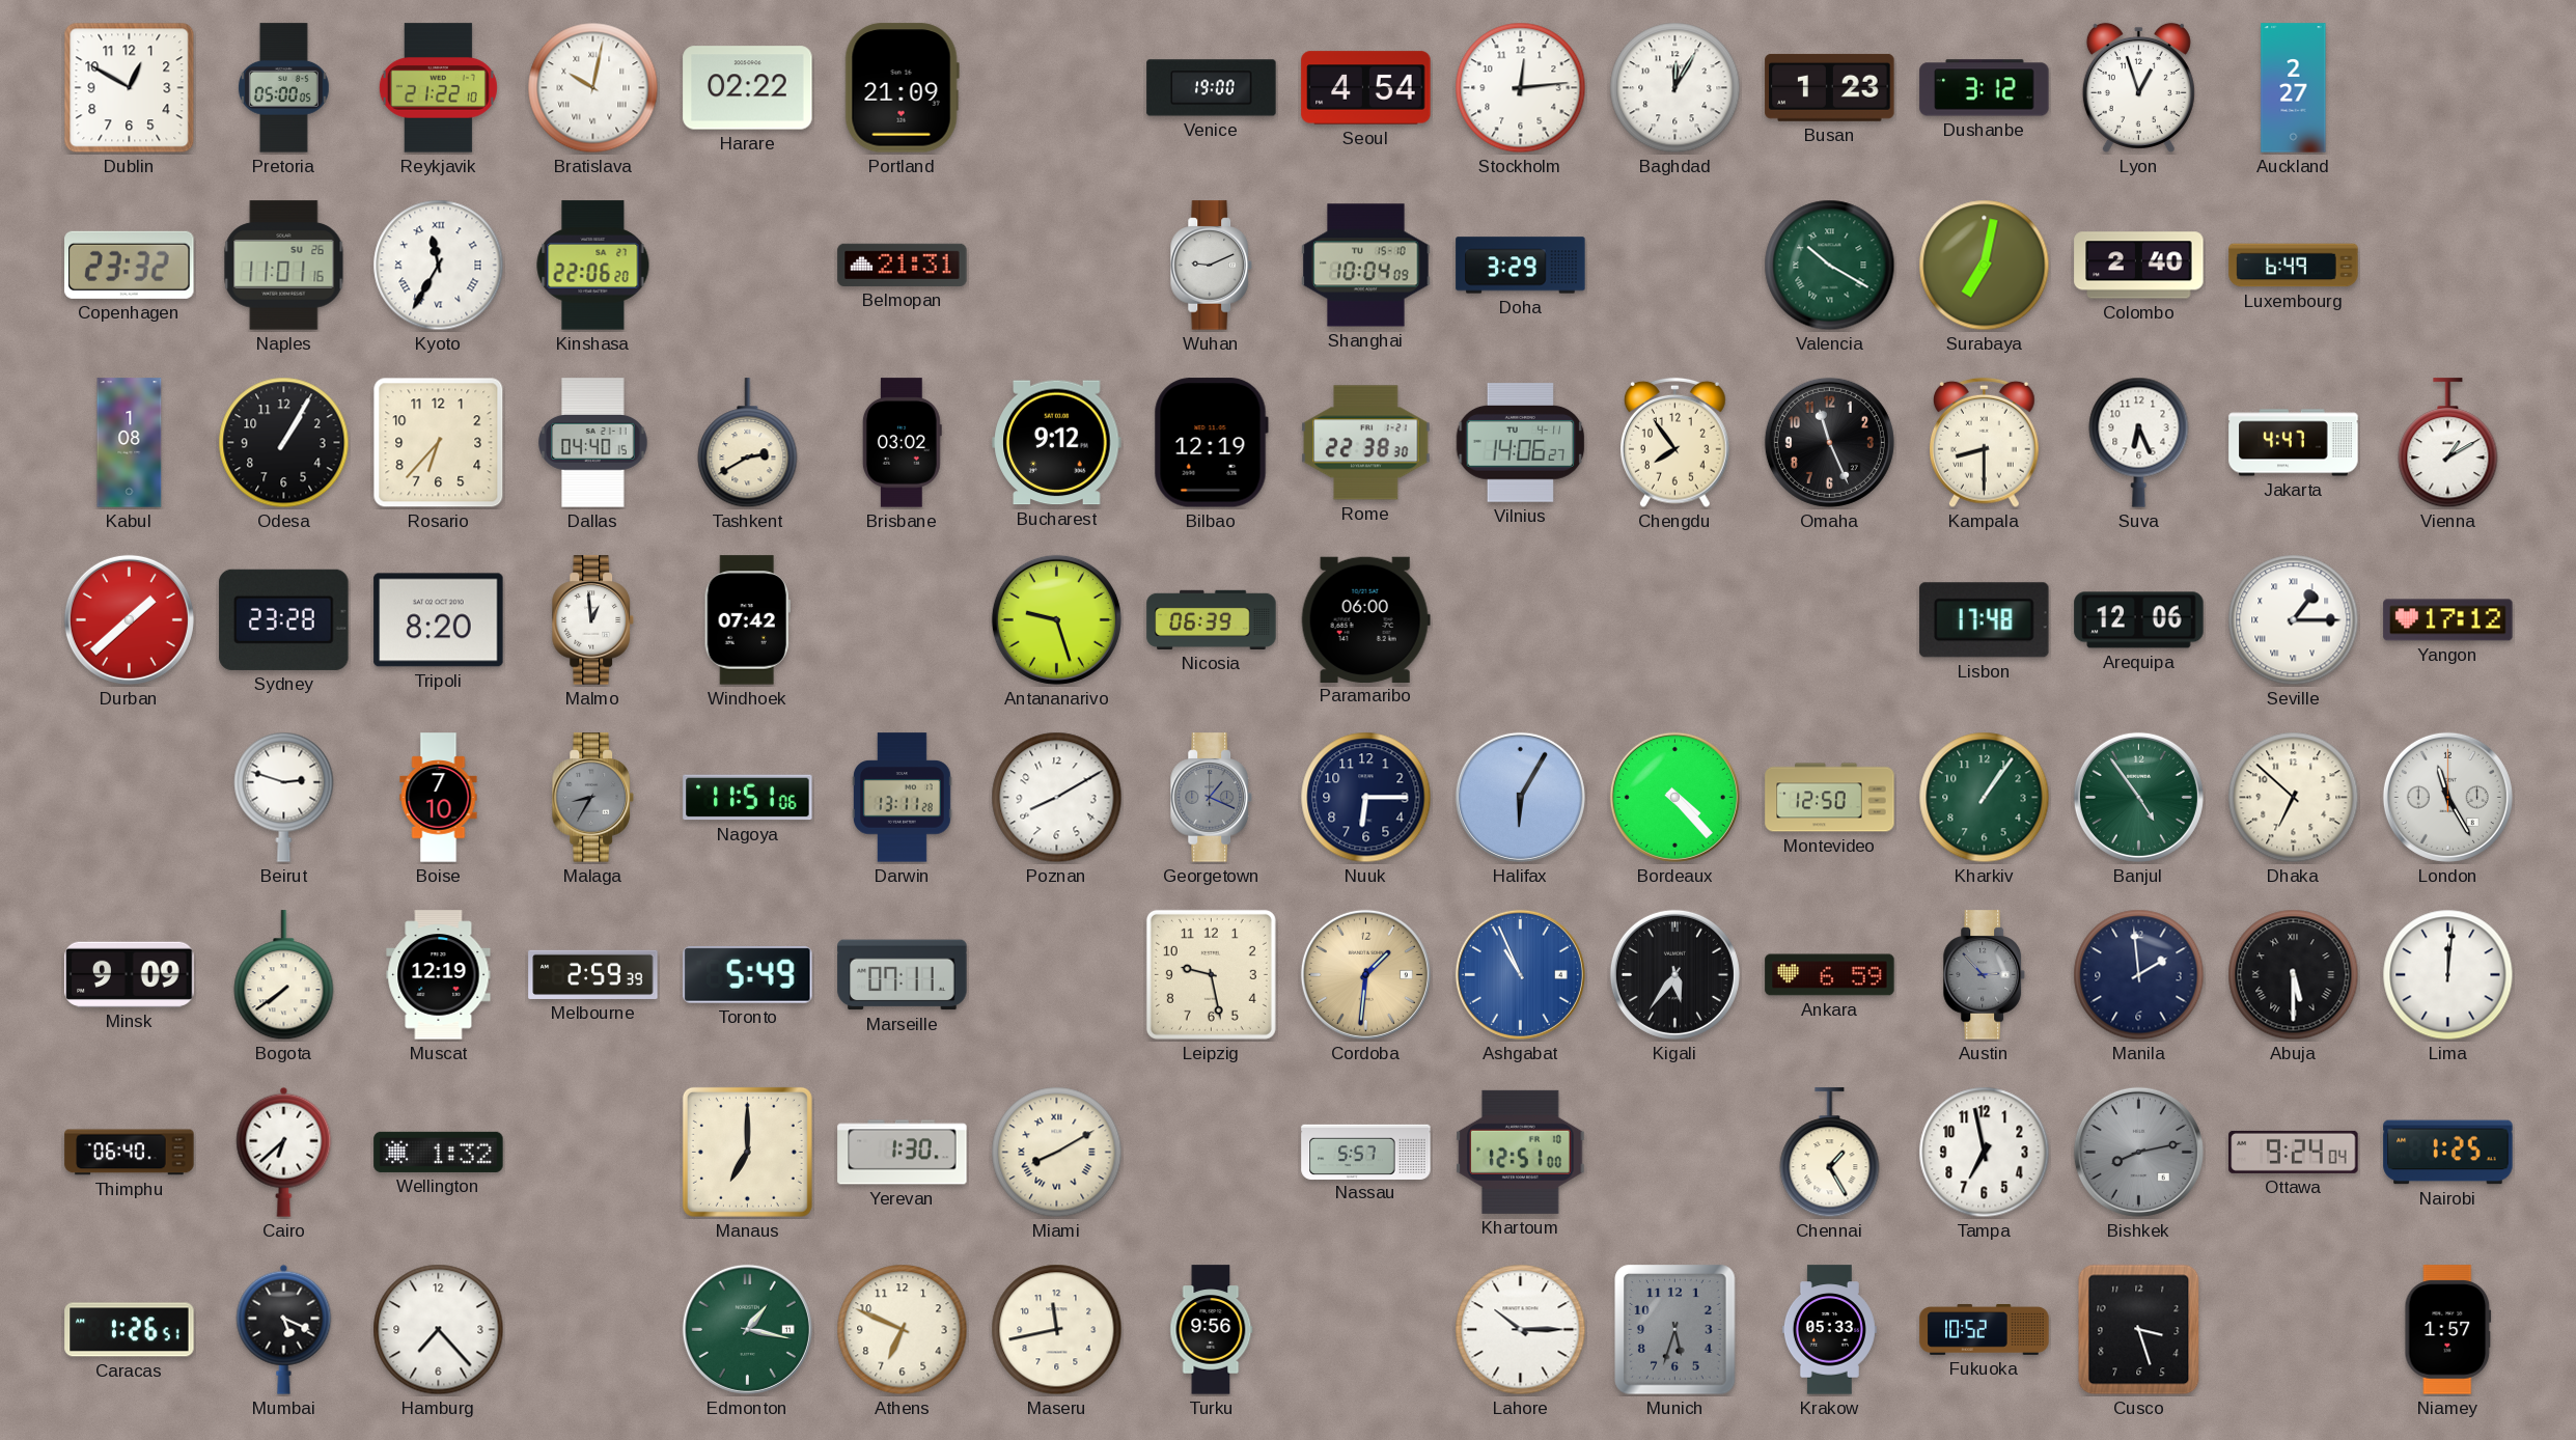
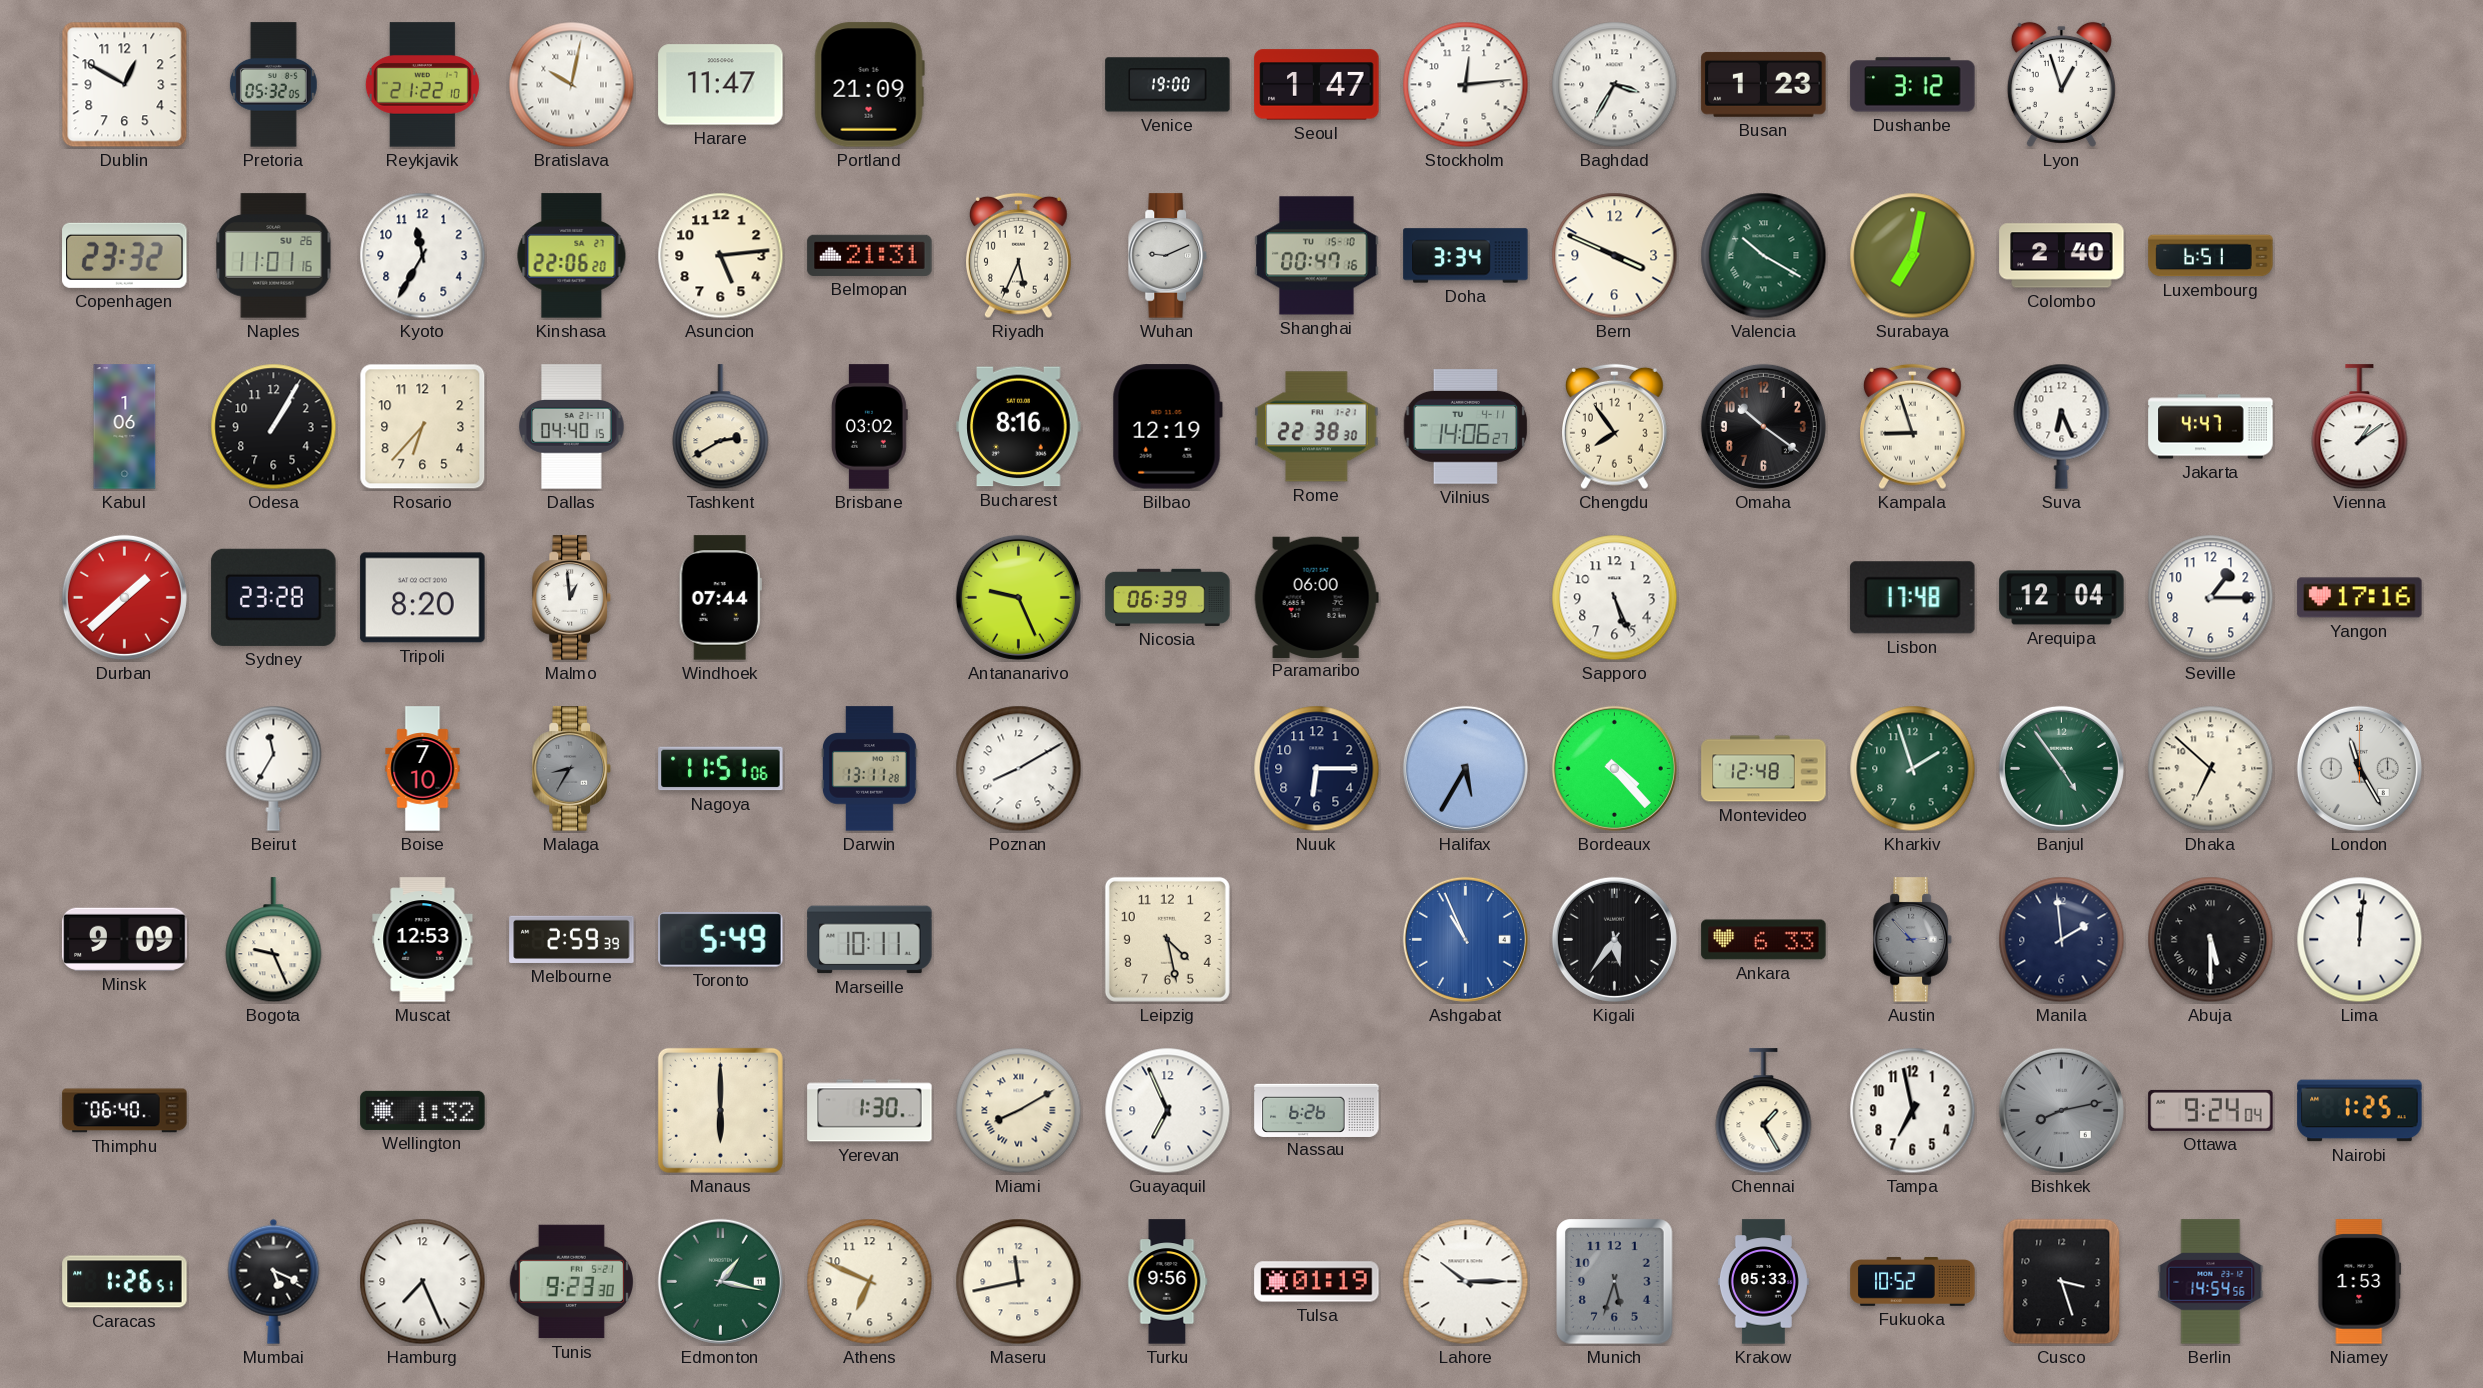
Pretoria: 05:00 -> 05:32 (273, 85)
Harare: 02:22 -> 11:47 (721, 85)
Seoul: 4:54 -> 1:47 (1317, 85)
Baghdad: 12:05 -> 3:35 (1615, 85)
Auckland: 2:27 -> none (2294, 88)
Kyoto numerals: Roman -> Arabic (423, 256)
Asuncion: none -> 5:14 (721, 256)
Riyadh: none -> 5:34 (1019, 256)
Shanghai: 10:04 -> 00:47 (1317, 256)
Doha: 3:29 -> 3:34 (1466, 256)
Bern: none -> 3:49 (1615, 256)
Luxembourg: 6:49 -> 6:51 (2211, 256)
Kabul: 1:08 -> 1:06 (125, 427)
Bucharest: 9:12 -> 8:16 (1019, 427)
Omaha: 11:26 -> 10:21 (1763, 426)
Kampala: 8:30 -> 8:57 (1913, 427)
Vienna: 1:10 -> 1:09 (2360, 427)
Windhoek: 07:42 -> 07:44 (720, 598)
Antananarivo: 9:27 -> 9:26 (1018, 597)
Sapporo: none -> 5:26 (1615, 598)
Arequipa: 12:06 -> 12:04 (2062, 598)
Seville numerals: Roman -> Arabic (2211, 598)
Yangon: 17:12 -> 17:16 (2360, 598)
Beirut: 2:48 -> 11:35 (274, 768)
Georgetown: 1:19 -> none (1211, 798)
Halifax: 6:05 -> 5:35 (1465, 768)
Montevideo: 12:50 -> 12:48 (1764, 769)
Kharkiv: 1:06 -> 1:57 (1913, 769)
Bogota: 7:39 -> 9:26 (274, 940)
Muscat: 12:19 -> 12:53 (423, 940)
Marseille: 07:11 -> 10:11 (870, 940)
Leipzig: 9:28 -> 4:28 (1167, 939)
Cordoba: 1:31 -> none (1365, 974)
Ankara: 6:59 -> 6:33 (1764, 940)
Cairo: 6:38 -> none (284, 1152)
Manaus: 7:00 -> 6:00 (720, 1110)
Guayaquil: none -> 6:56 (1168, 1111)
Nassau: 5:57 -> 6:26 (1317, 1110)
Khartoum: 12:51 -> none (1521, 1152)
Hamburg: 7:23 -> 7:26 (423, 1282)
Tunis: none -> 9:23 (571, 1282)
Tulsa: none -> 01:19 (1317, 1282)
Berlin: none -> 14:54 (2211, 1282)
Niamey: 1:57 -> 1:53 (2360, 1282)
